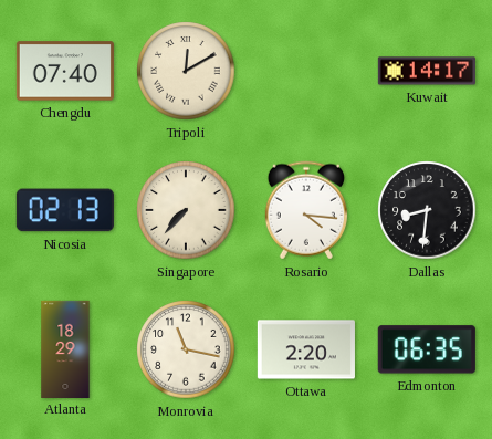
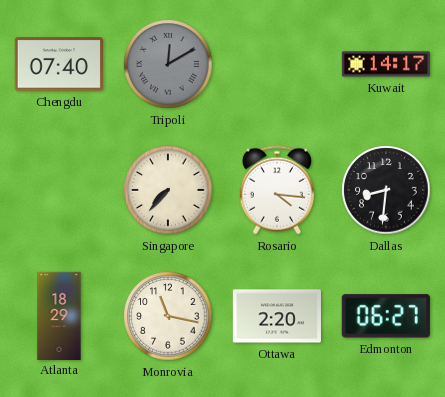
Tripoli dial: cream -> grey (168, 64)
Nicosia: 02:13 -> none (65, 210)
Edmonton: 06:35 -> 06:27 (386, 316)
